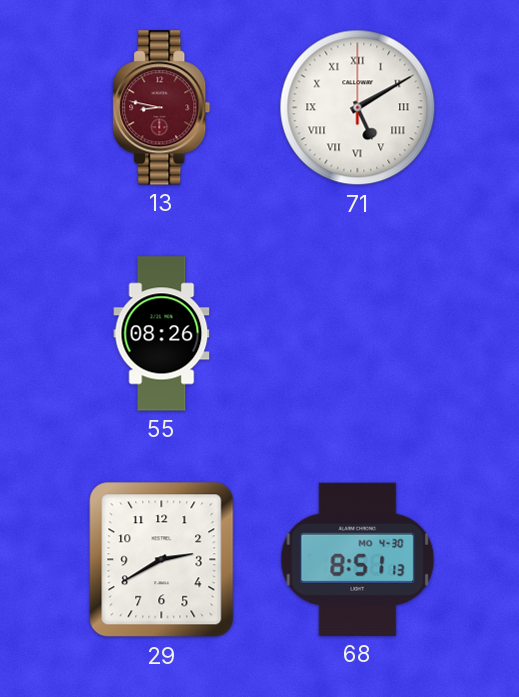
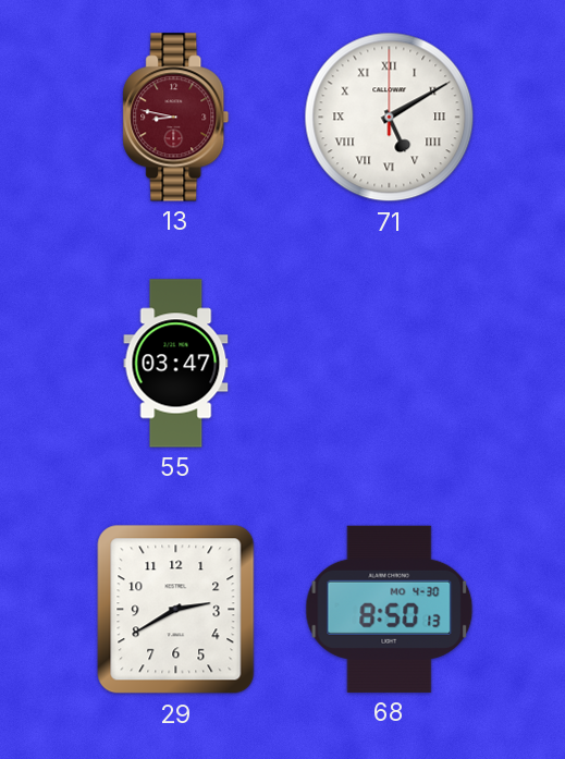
55: 08:26 -> 03:47 (176, 364)
68: 8:51 -> 8:50 (390, 609)
